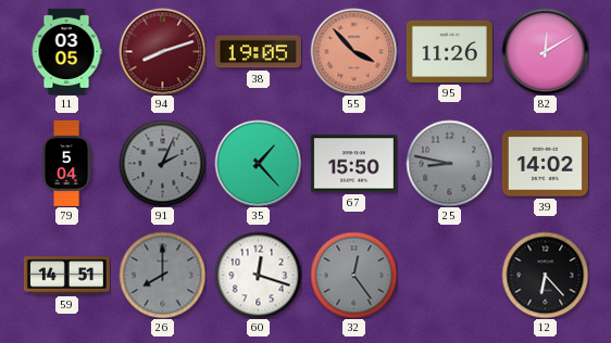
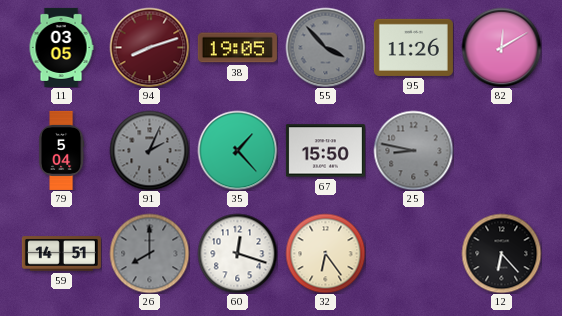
55 dial: salmon -> grey (325, 47)
39: 14:02 -> none (545, 164)
32: 12:24 -> 6:24 (325, 253)
32 dial: grey -> cream (325, 253)
